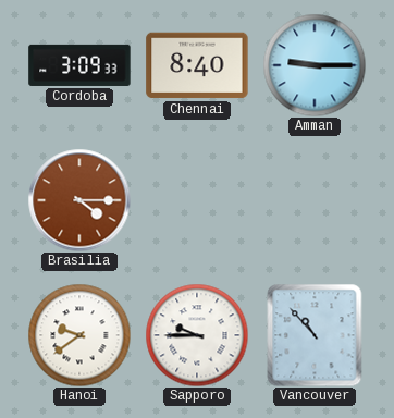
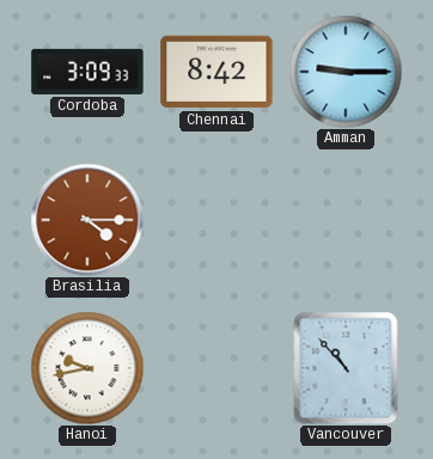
Chennai: 8:40 -> 8:42 (216, 72)
Hanoi: 9:39 -> 9:43 (87, 368)
Sapporo: 9:45 -> none (197, 335)
